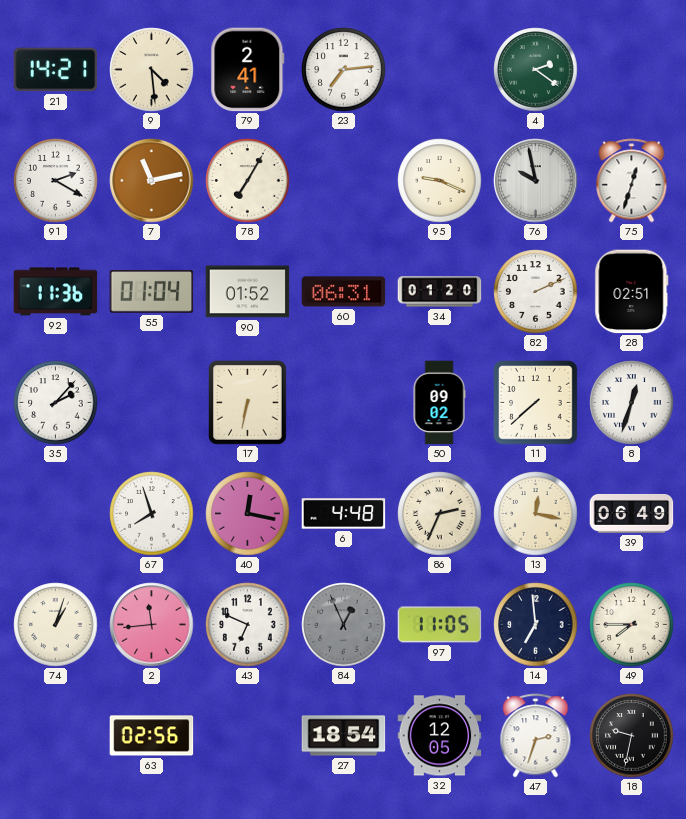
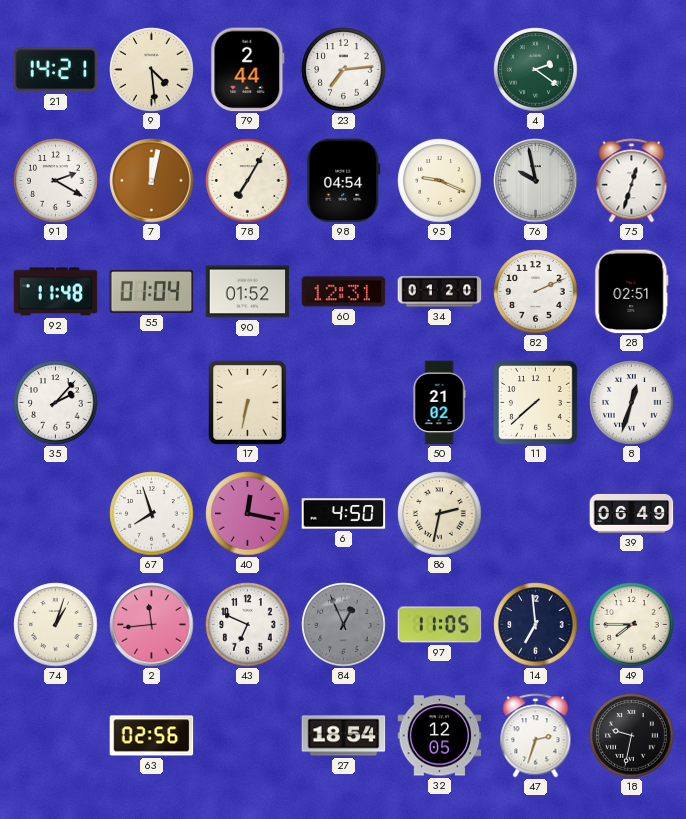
79: 2:41 -> 2:44 (248, 70)
7: 11:13 -> 12:02 (152, 181)
98: none -> 04:54 (344, 181)
92: 11:36 -> 11:48 (56, 292)
60: 06:31 -> 12:31 (344, 292)
50: 09:02 -> 21:02 (439, 403)
6: 4:48 -> 4:50 (344, 514)
86: 2:34 -> 2:32 (440, 514)
13: 12:17 -> none (536, 514)
